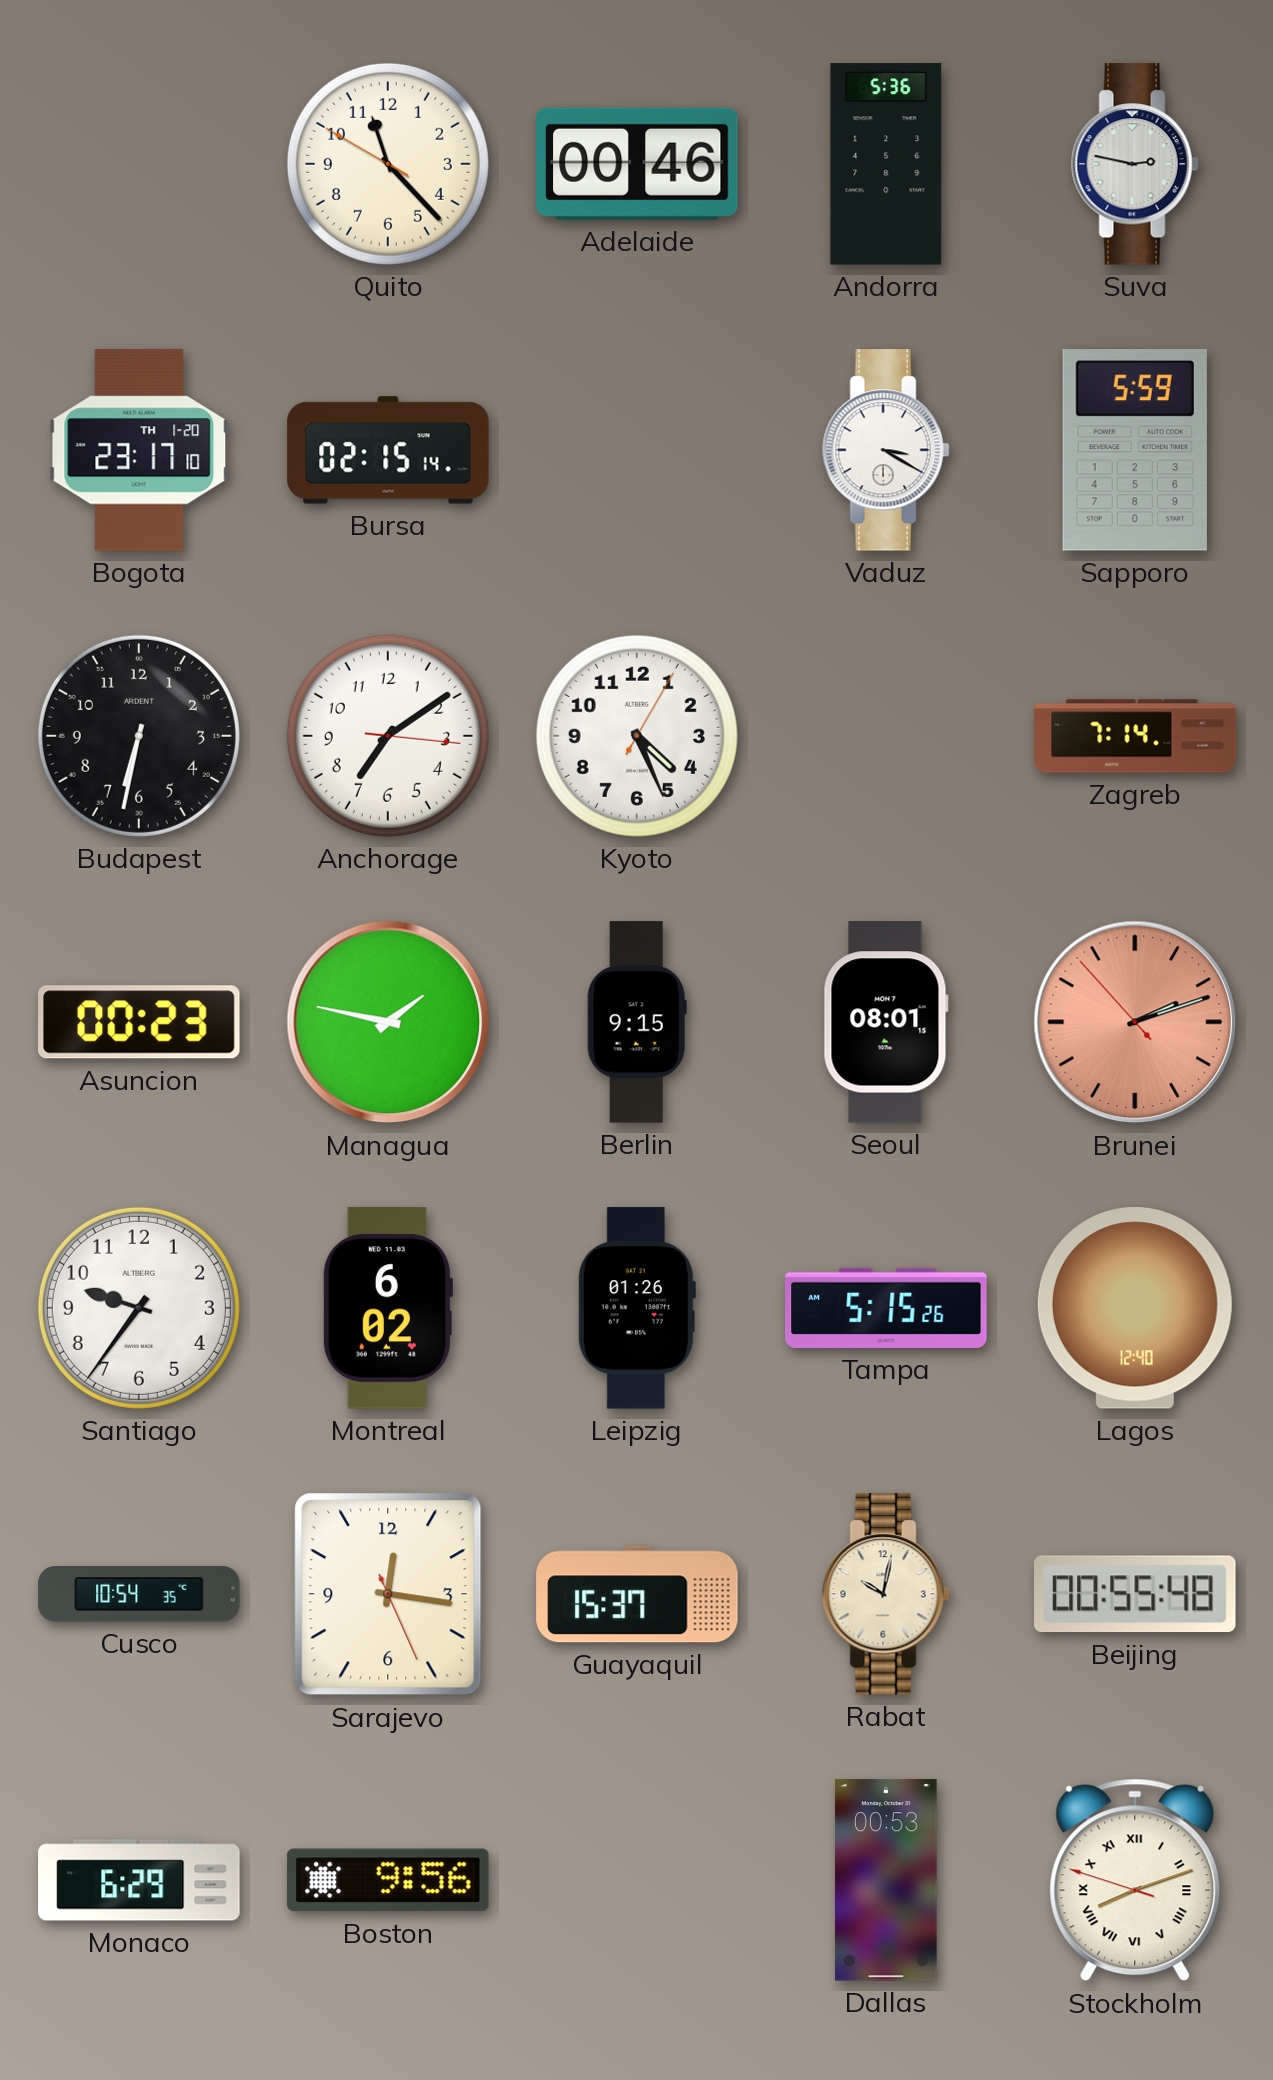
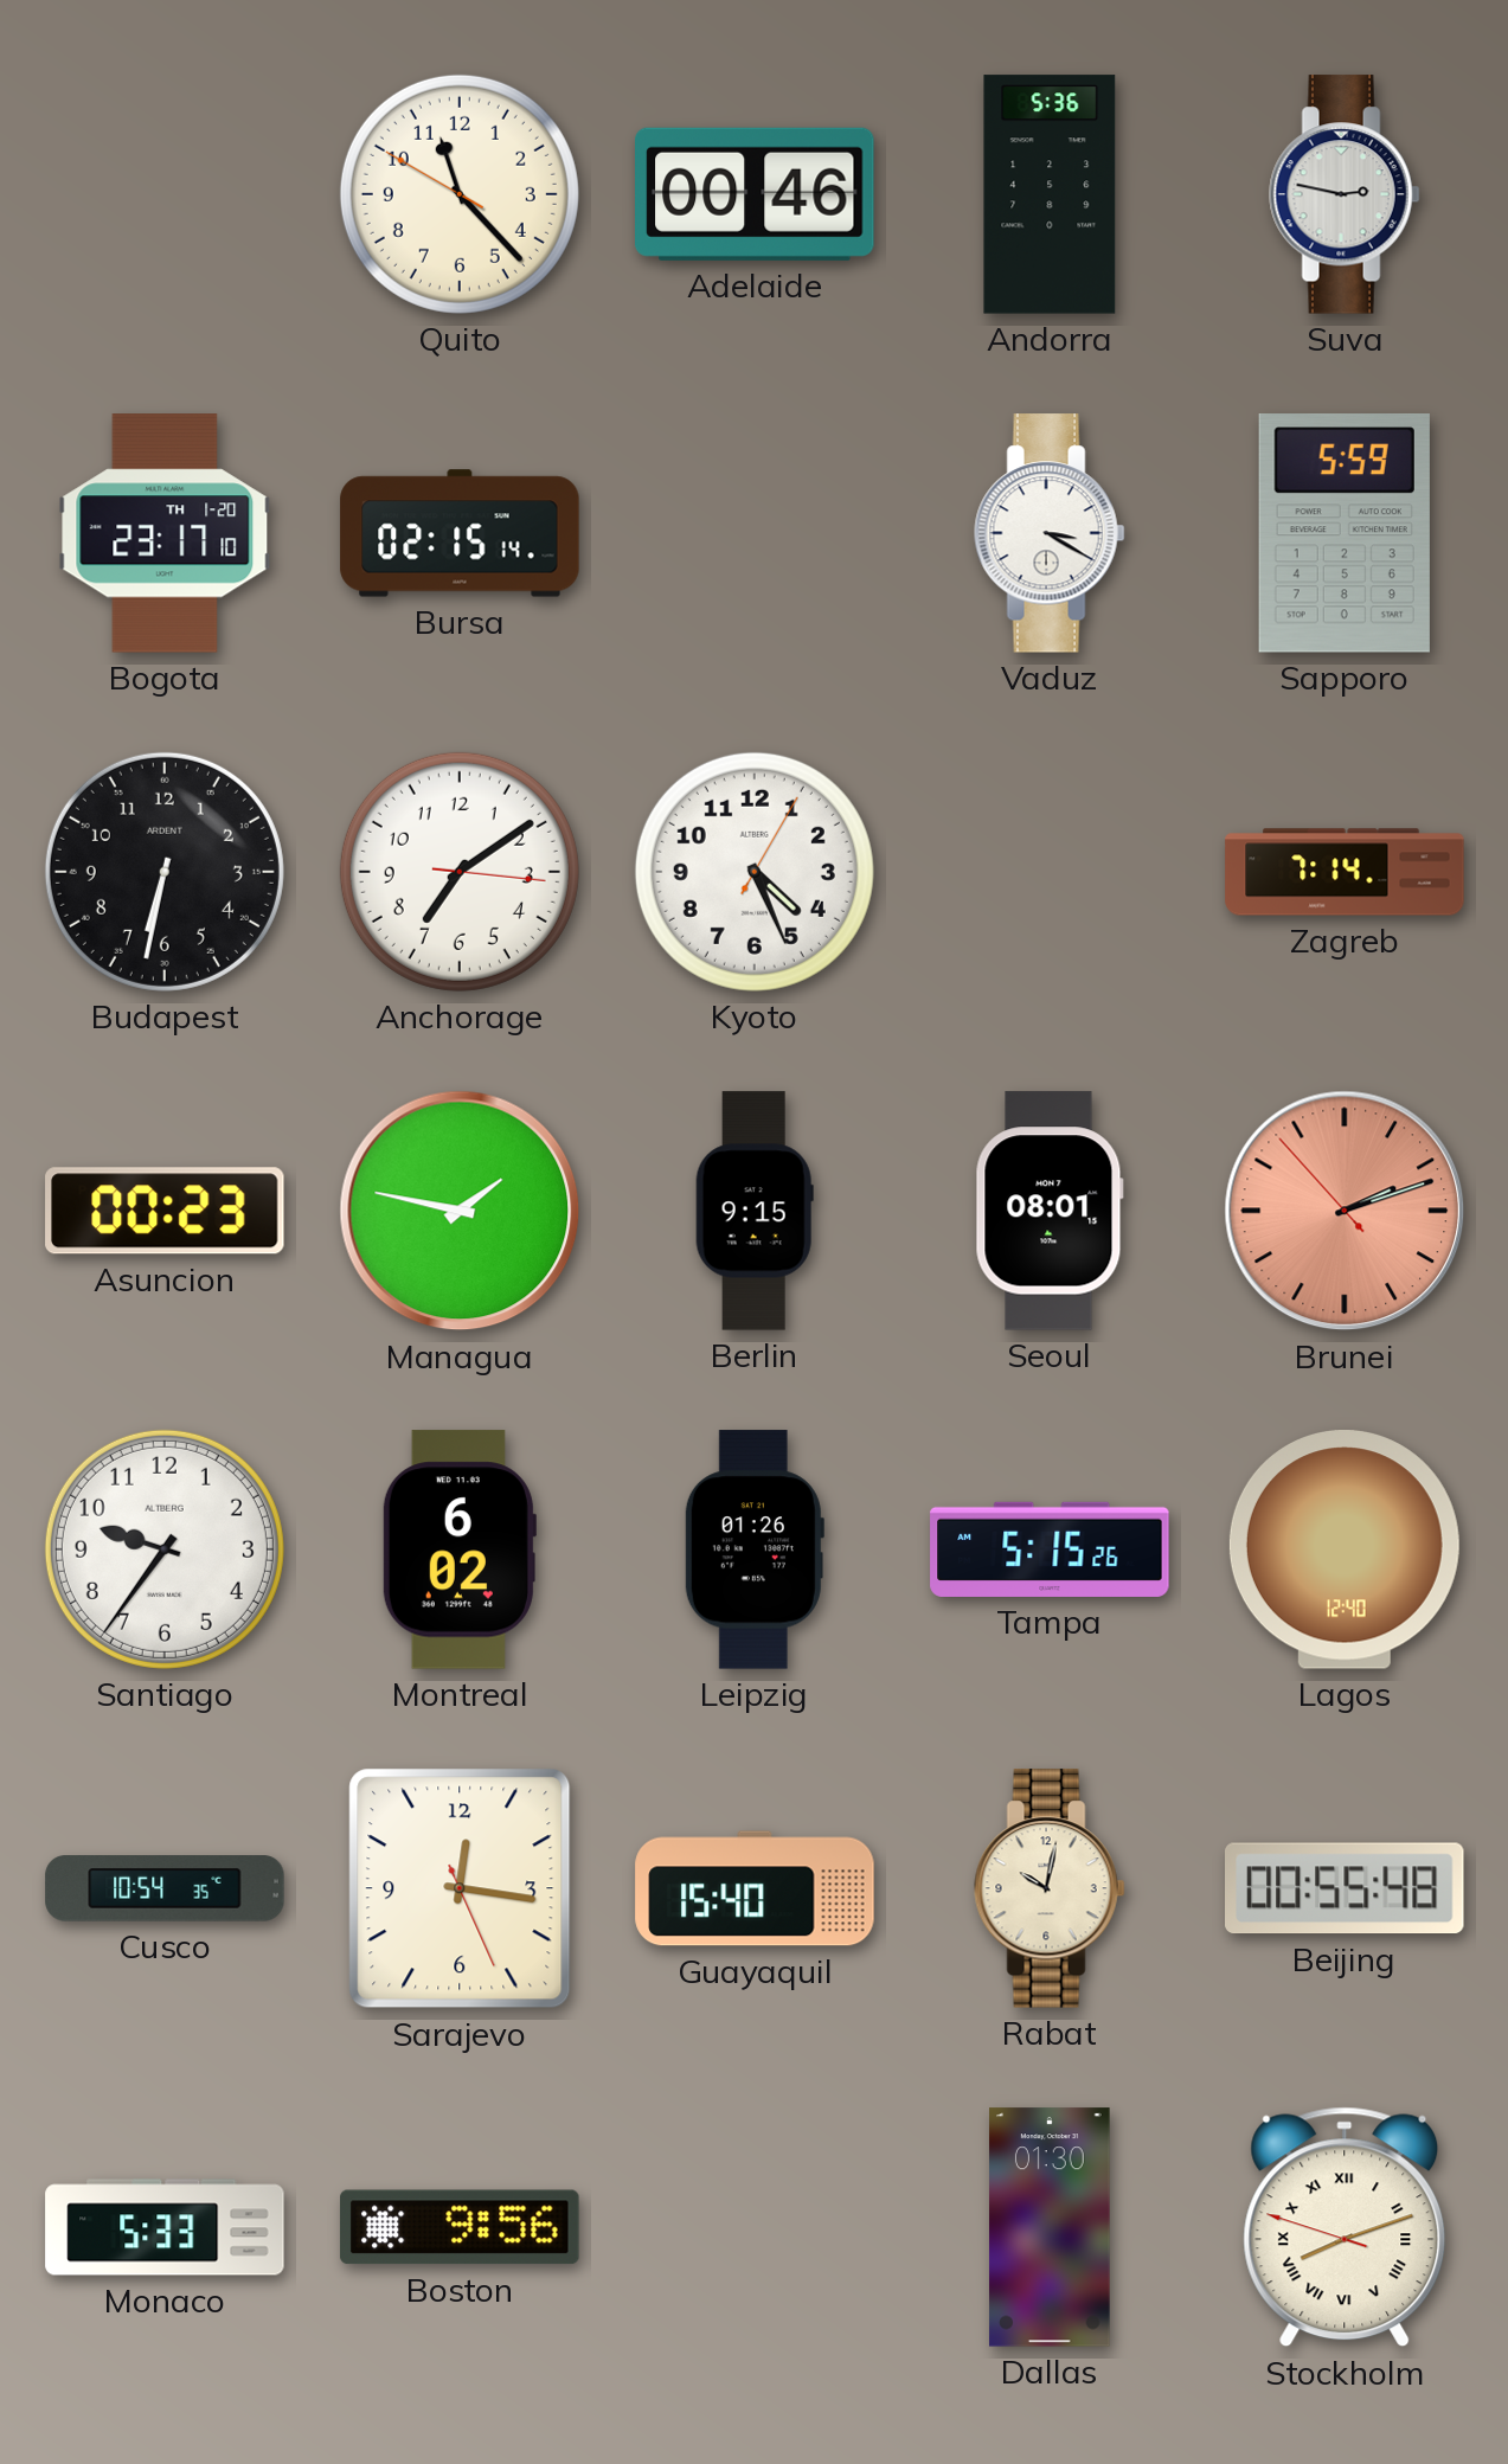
Guayaquil: 15:37 -> 15:40 (755, 1888)
Monaco: 6:29 -> 5:33 (165, 2227)
Dallas: 00:53 -> 01:30 (1050, 2227)
